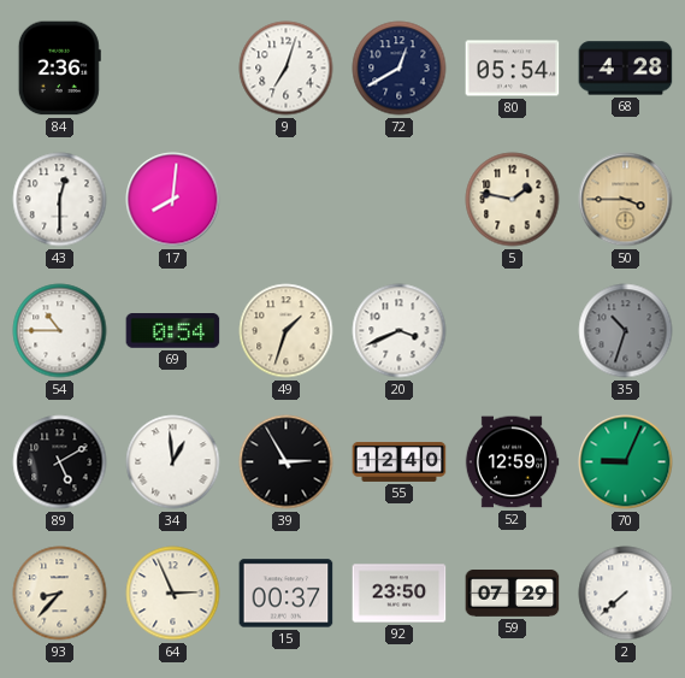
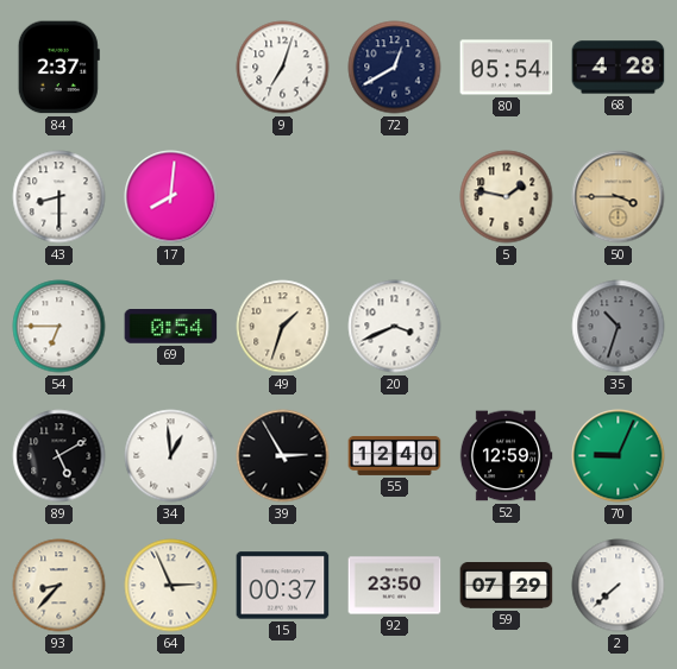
84: 2:36 -> 2:37 (58, 68)
43: 12:30 -> 8:30 (59, 197)
54: 10:45 -> 6:45 (59, 327)
